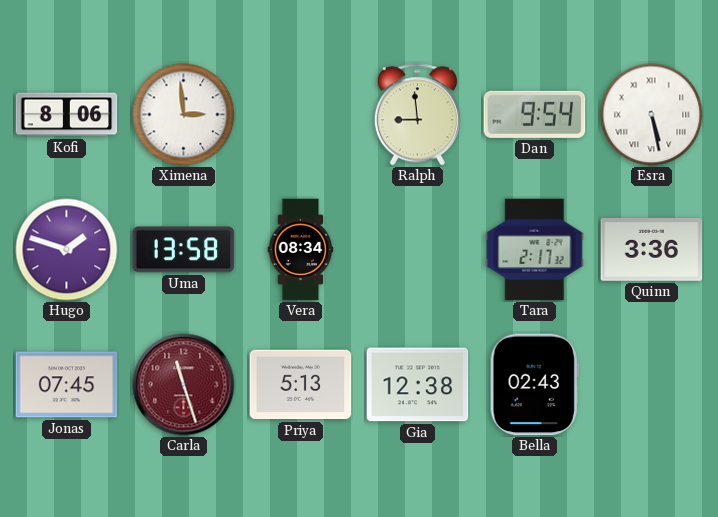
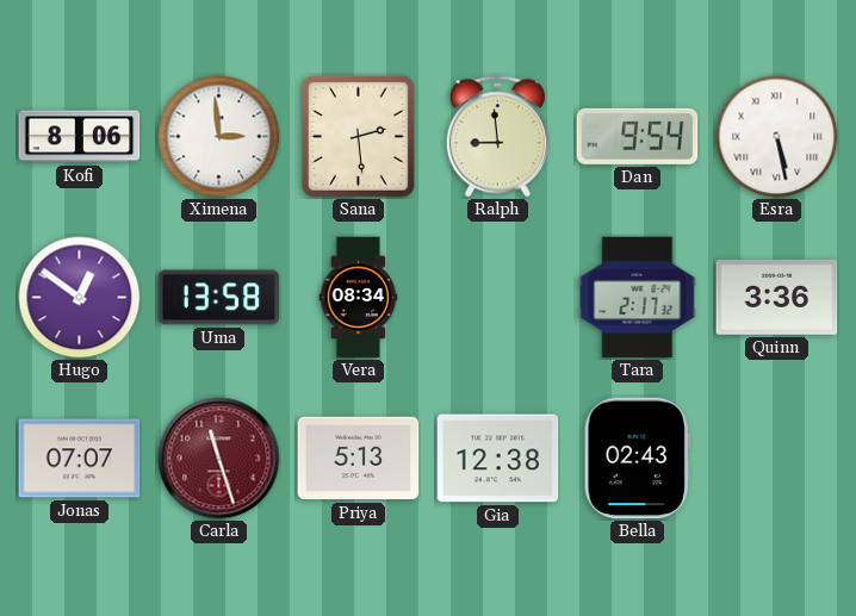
Sana: none -> 2:29 (358, 136)
Hugo: 1:48 -> 12:51 (80, 298)
Jonas: 07:45 -> 07:07 (80, 459)
